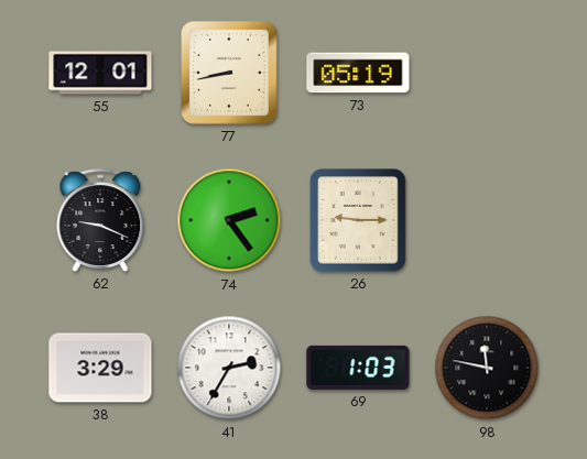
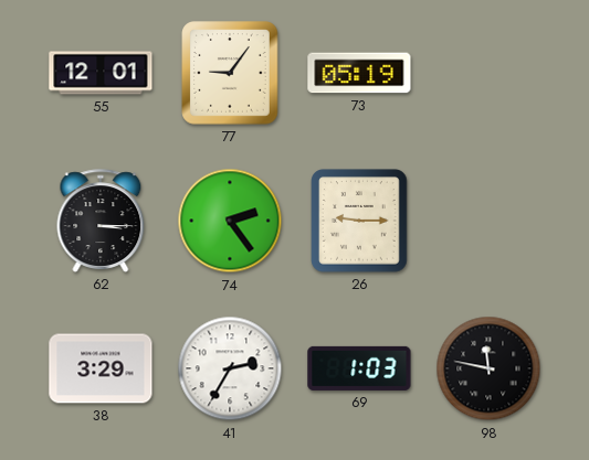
77: 8:43 -> 9:06 (230, 73)
62: 9:19 -> 3:15 (101, 221)
